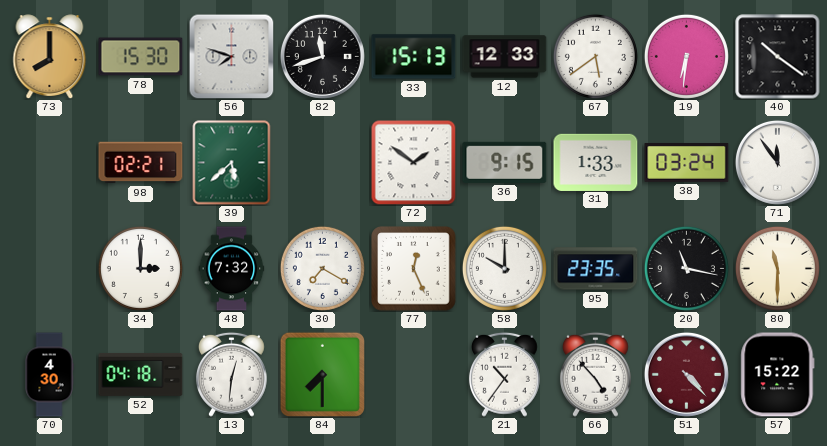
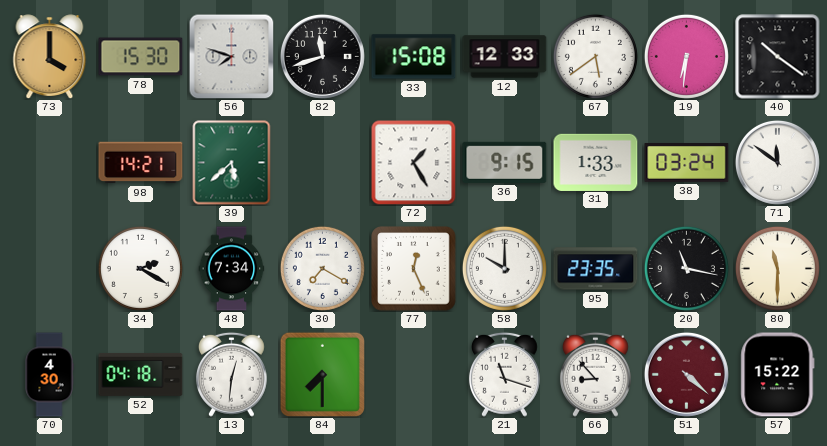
73: 8:00 -> 4:00 (50, 57)
33: 15:13 -> 15:08 (414, 57)
98: 02:21 -> 14:21 (141, 163)
72: 1:51 -> 1:25 (414, 163)
71: 11:54 -> 11:51 (777, 162)
34: 3:00 -> 2:20 (140, 268)
48: 7:32 -> 7:34 (232, 269)
21: 10:36 -> 11:18 (504, 374)
66: 4:53 -> 8:53 (595, 374)
51: 4:23 -> 4:22 (686, 374)
